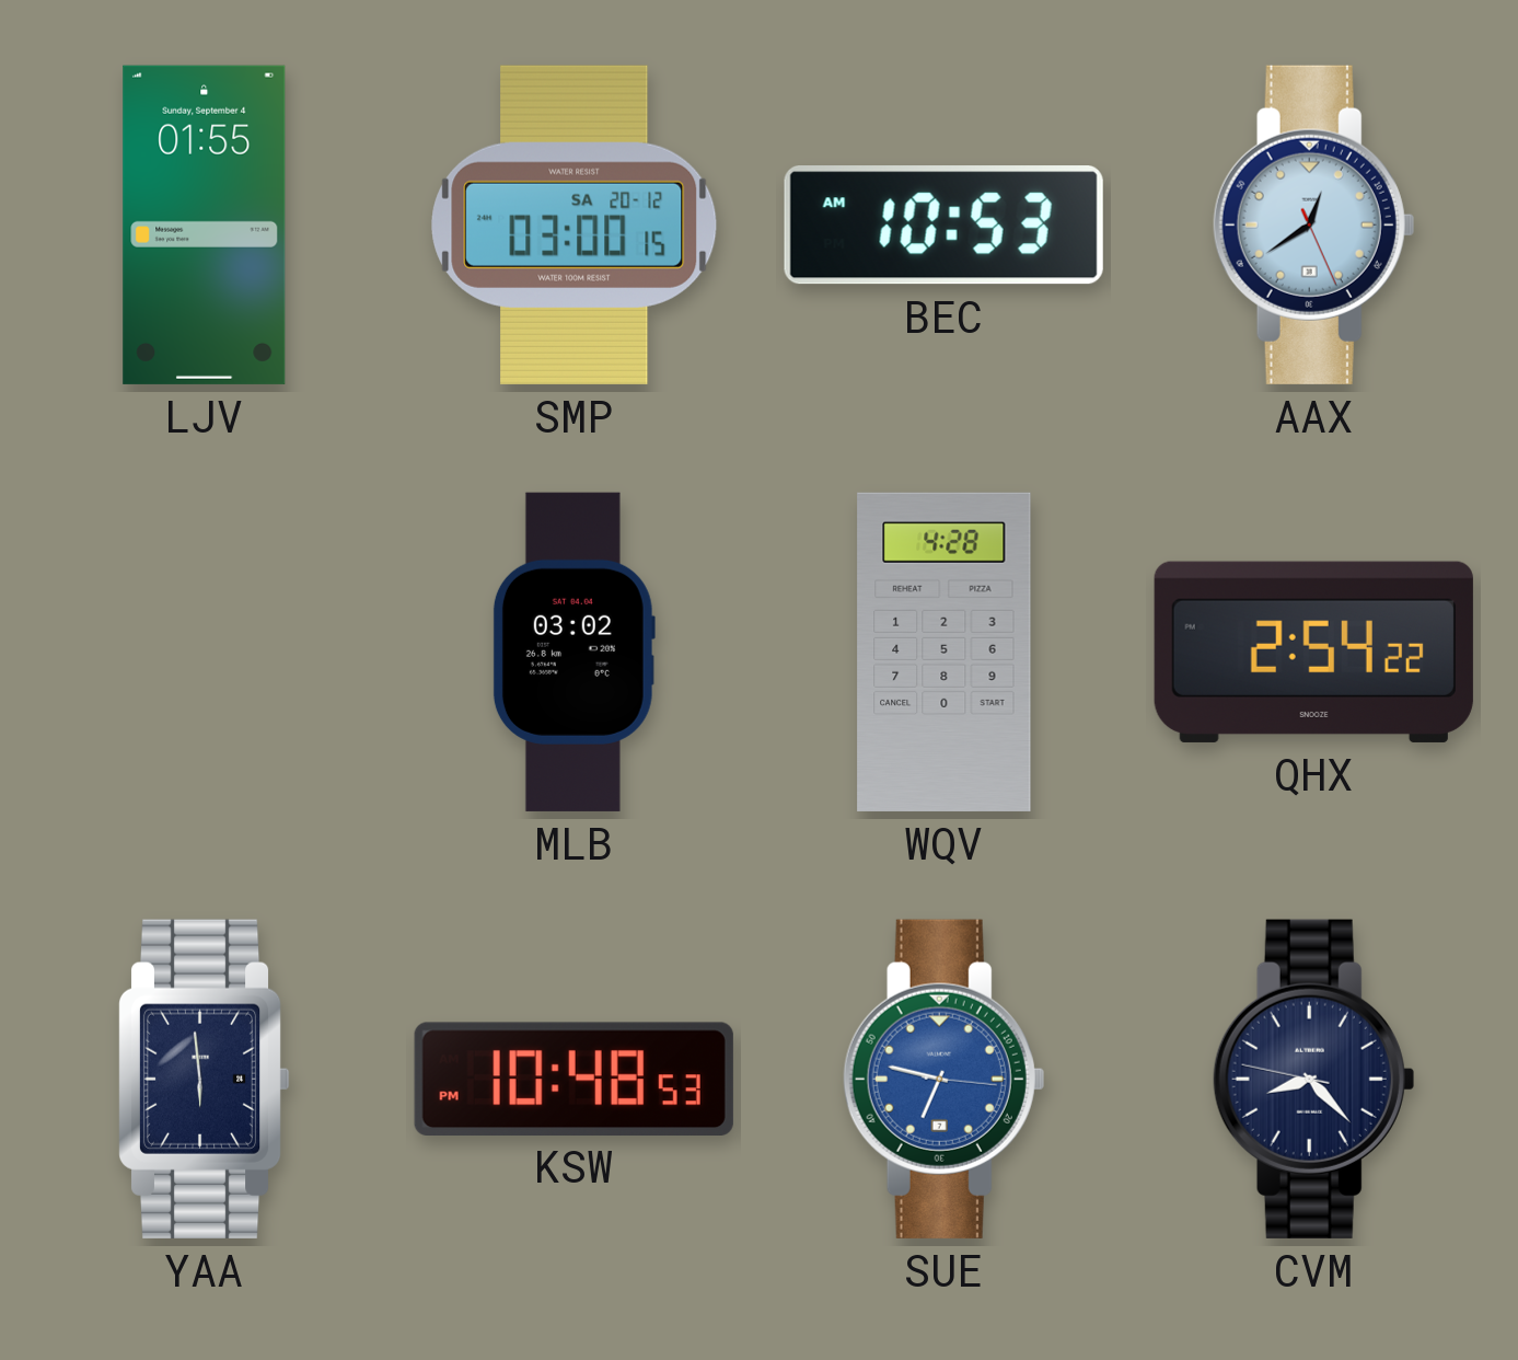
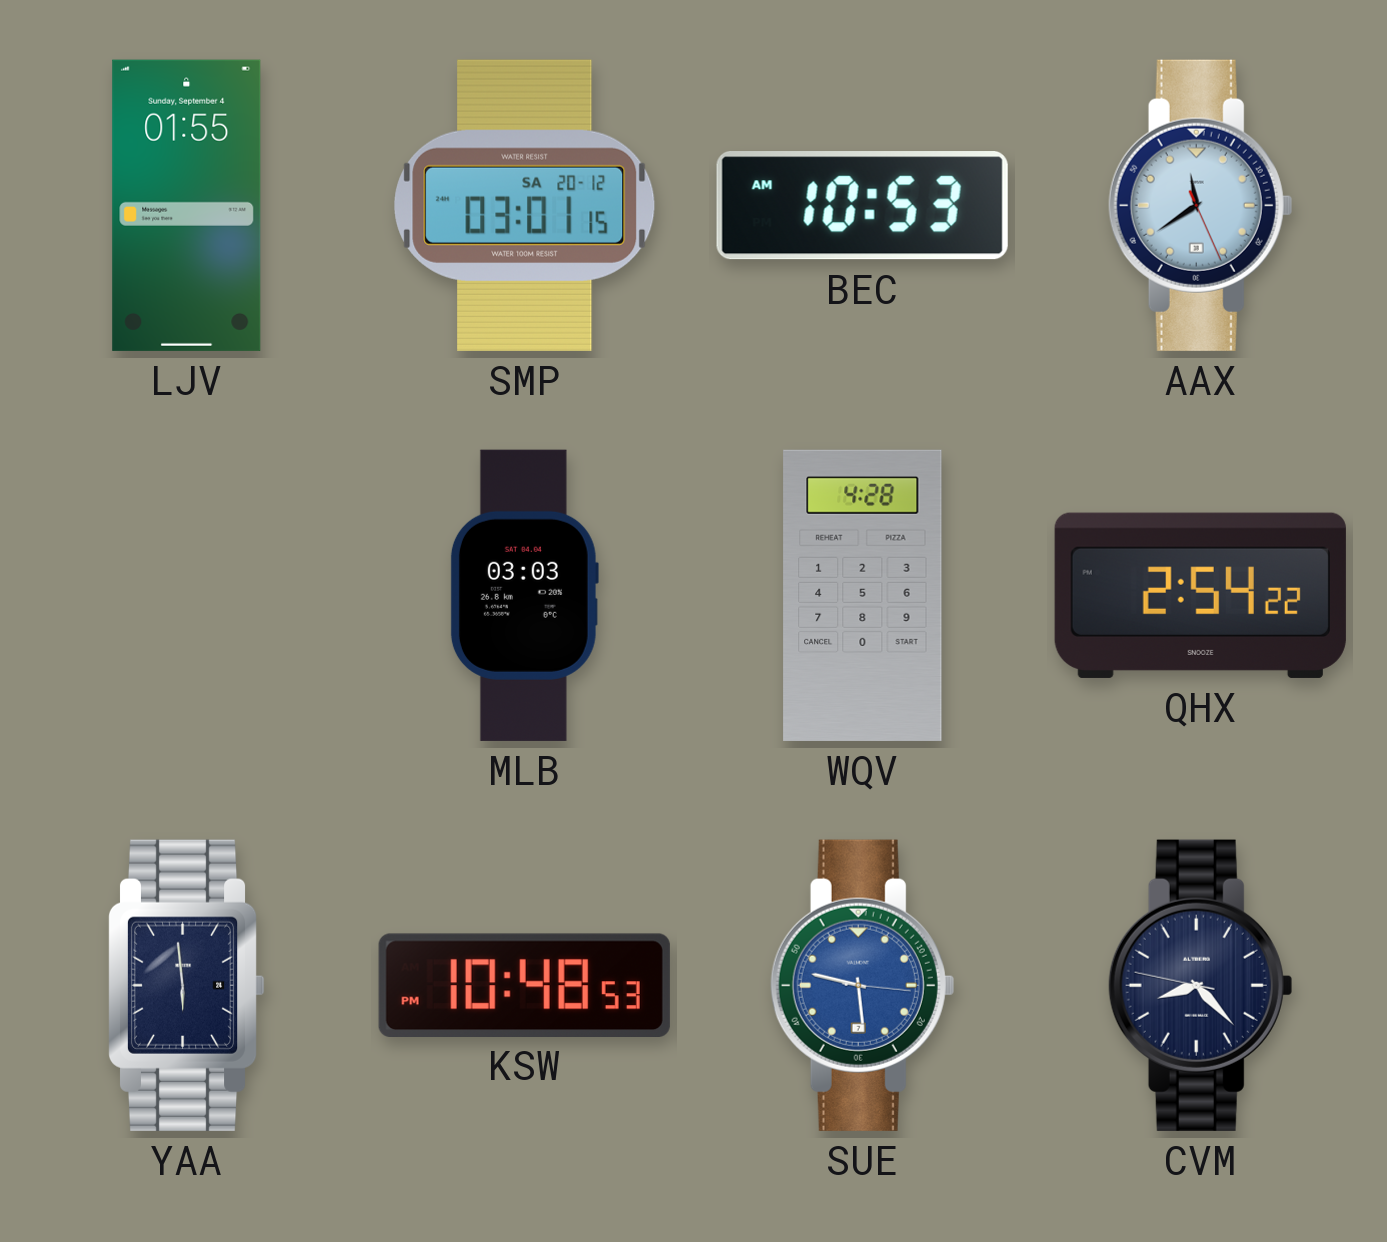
SMP: 03:00 -> 03:01 (525, 205)
AAX: 12:39 -> 11:39 (1200, 205)
MLB: 03:02 -> 03:03 (524, 595)
SUE: 6:47 -> 5:47 (862, 985)
